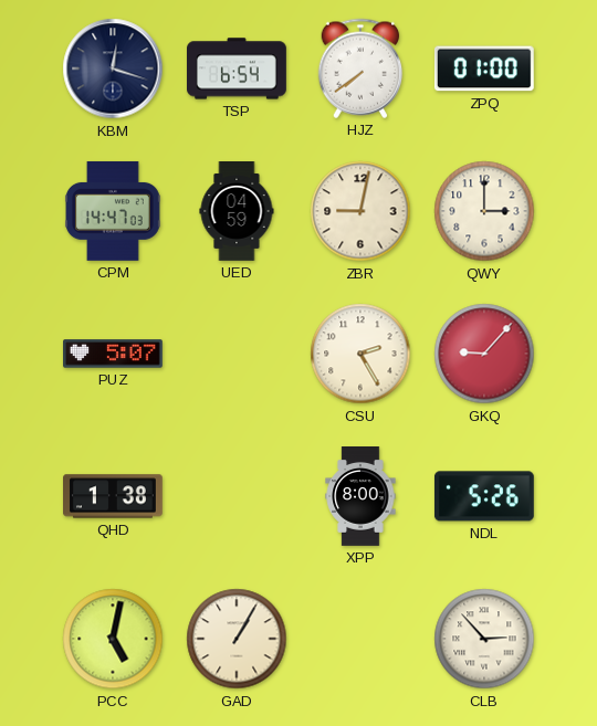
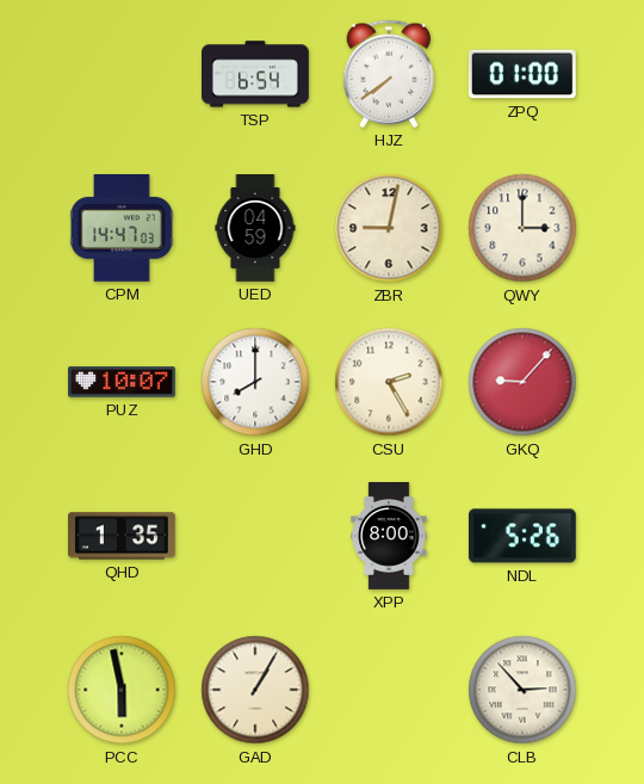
KBM: 12:18 -> none (113, 69)
PUZ: 5:07 -> 10:07 (123, 382)
GHD: none -> 8:00 (255, 382)
QHD: 1:38 -> 1:35 (123, 536)
PCC: 5:02 -> 5:58 (122, 690)
